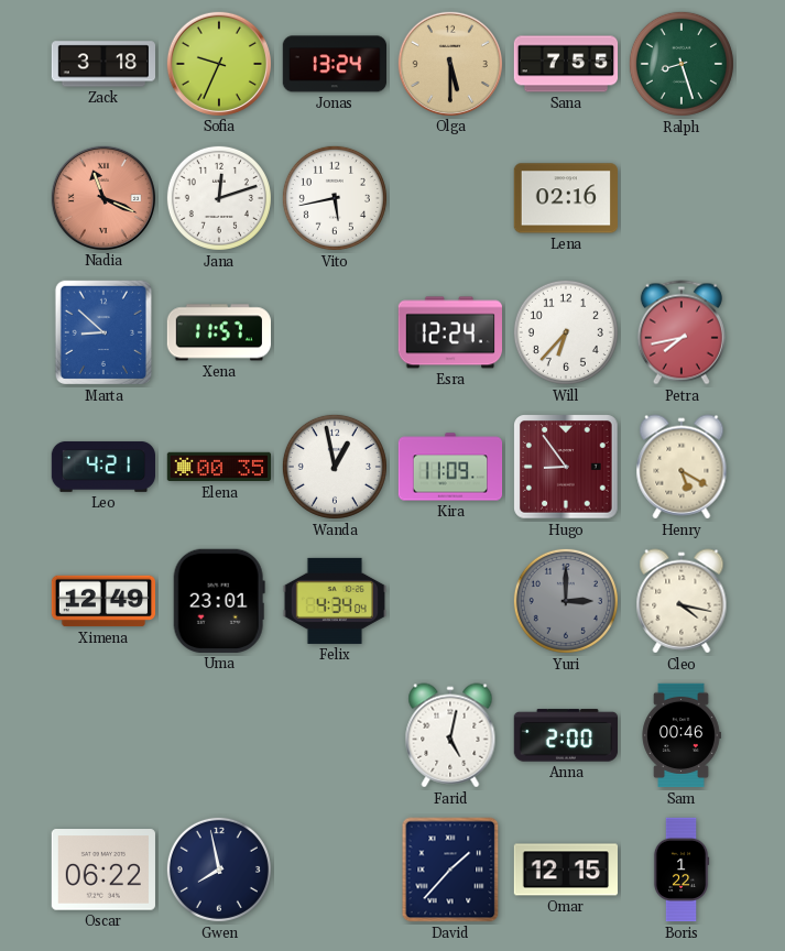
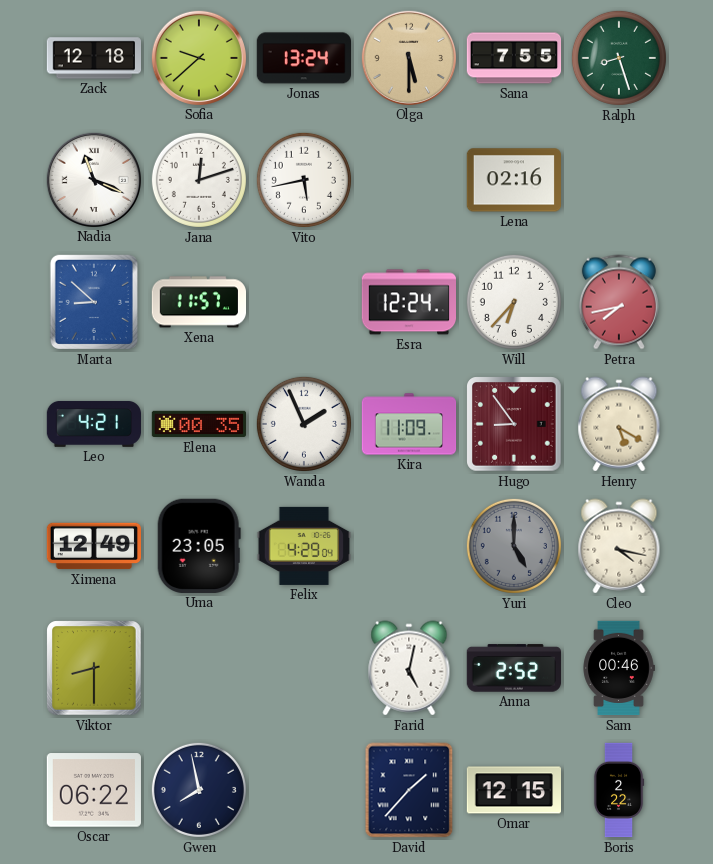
Zack: 3:18 -> 12:18 (93, 58)
Sofia: 9:34 -> 9:38 (198, 57)
Nadia dial: salmon -> white (93, 179)
Wanda: 12:58 -> 1:56 (304, 424)
Uma: 23:01 -> 23:05 (199, 546)
Felix: 4:34 -> 4:29 (303, 546)
Yuri: 3:00 -> 5:00 (514, 546)
Viktor: none -> 8:30 (94, 668)
Anna: 2:00 -> 2:52 (513, 668)
Boris: 1:22 -> 2:22 (619, 790)
